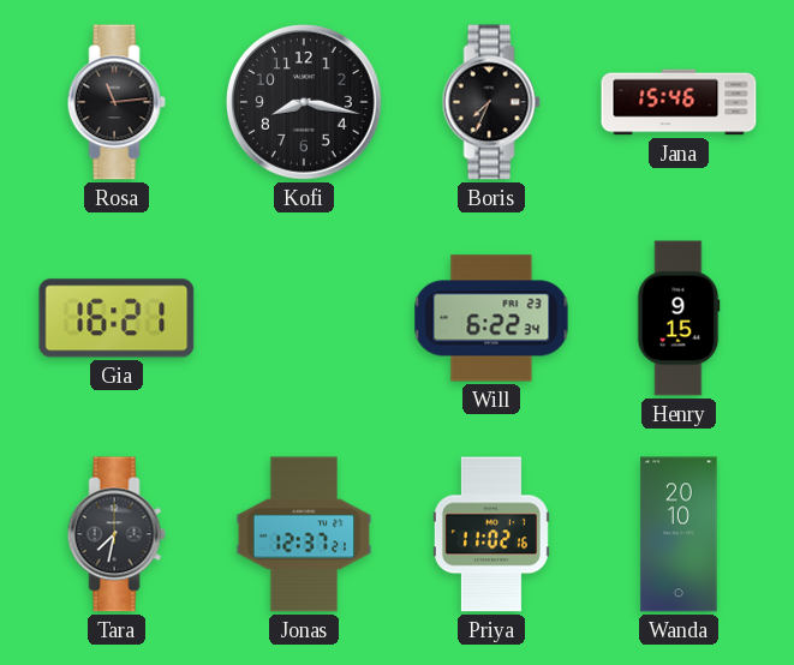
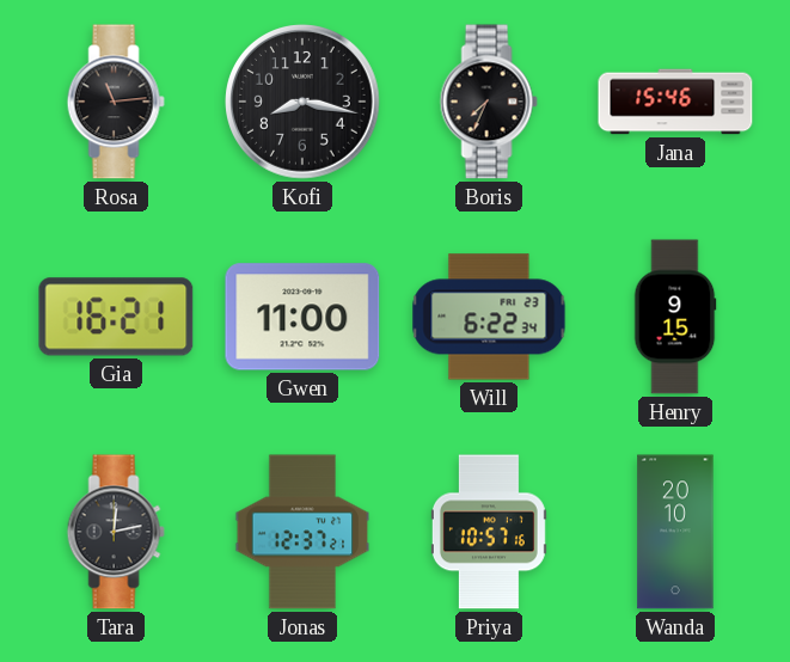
Gwen: none -> 11:00 (302, 317)
Tara: 7:32 -> 12:13 (116, 532)
Priya: 11:02 -> 10:57 (489, 532)
